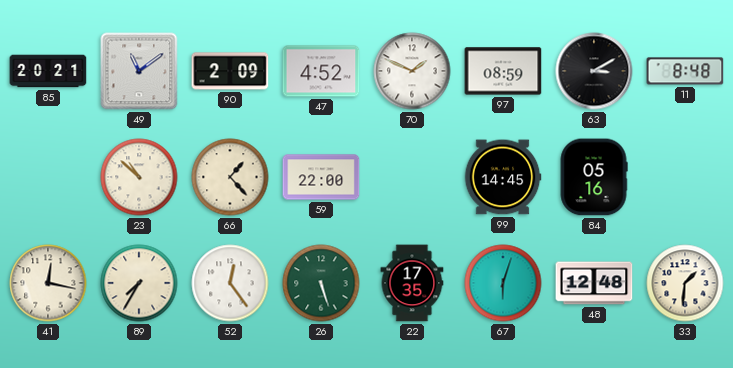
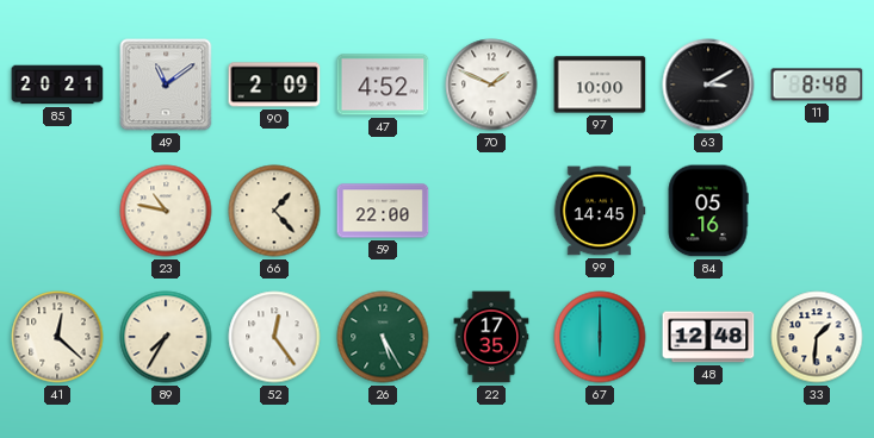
97: 08:59 -> 10:00 (600, 85)
23: 10:52 -> 10:47 (166, 211)
41: 12:17 -> 12:22 (57, 337)
26: 5:27 -> 5:25 (383, 337)
67: 6:03 -> 6:00 (600, 337)
